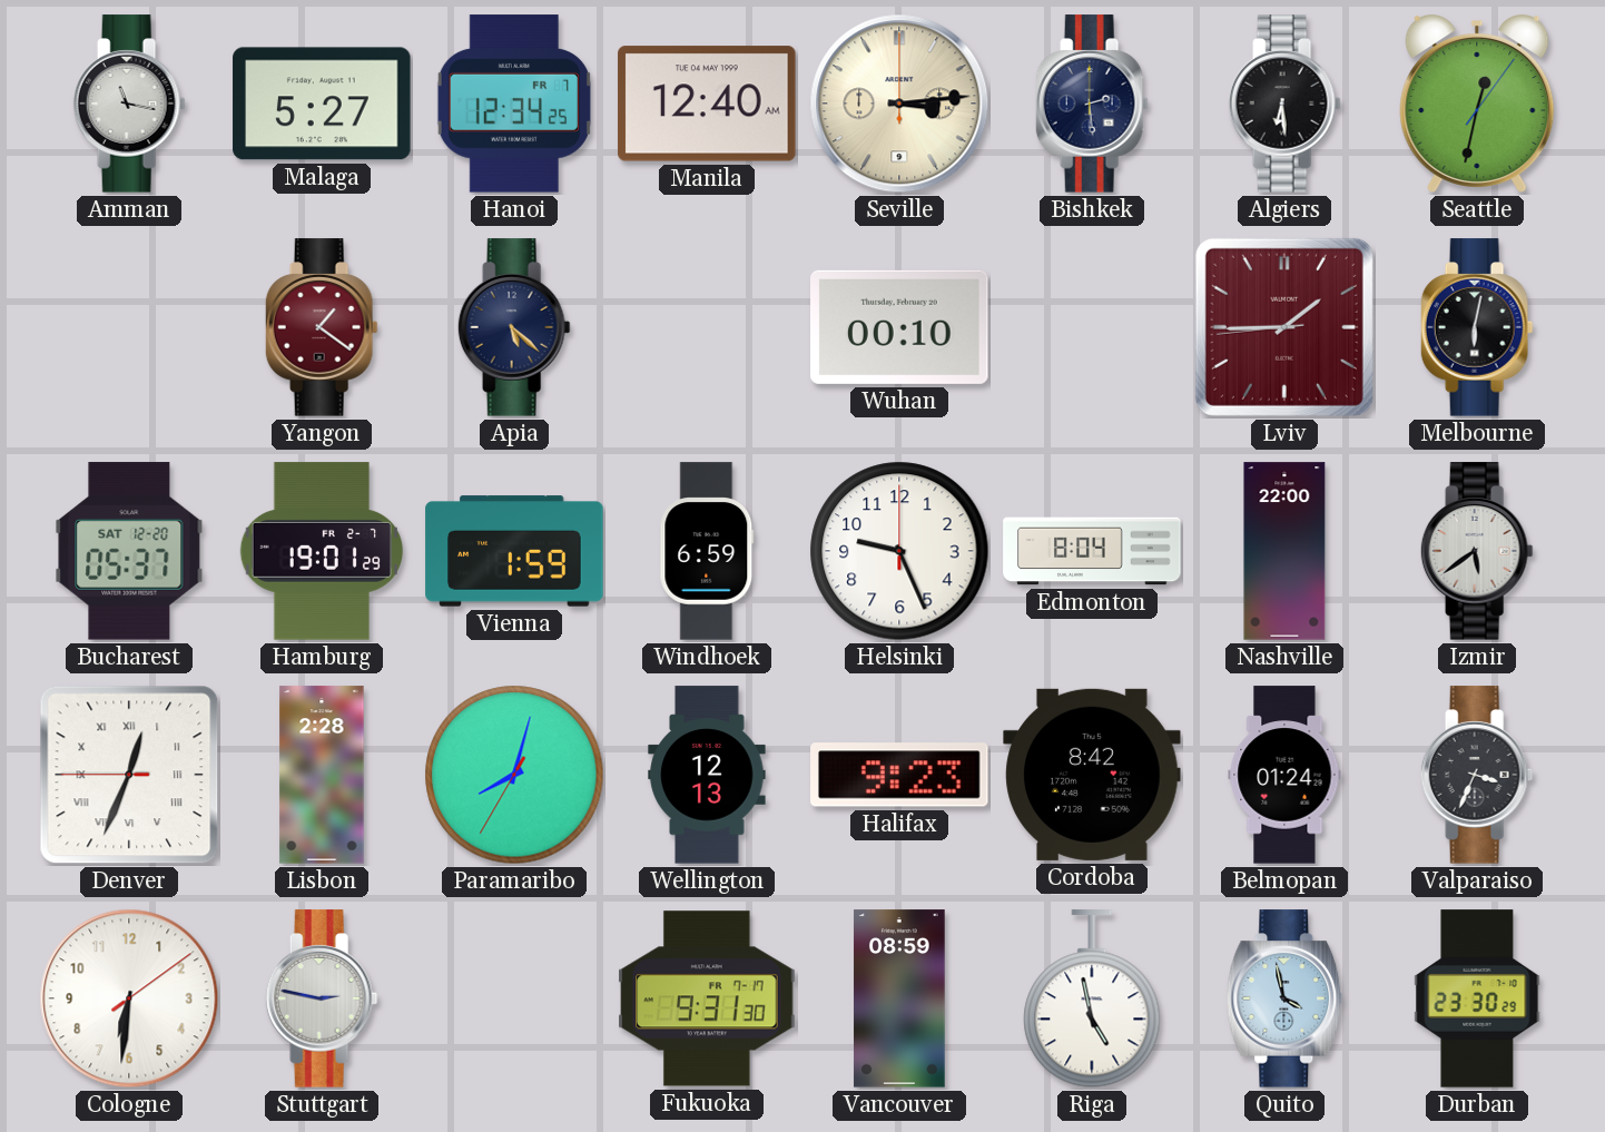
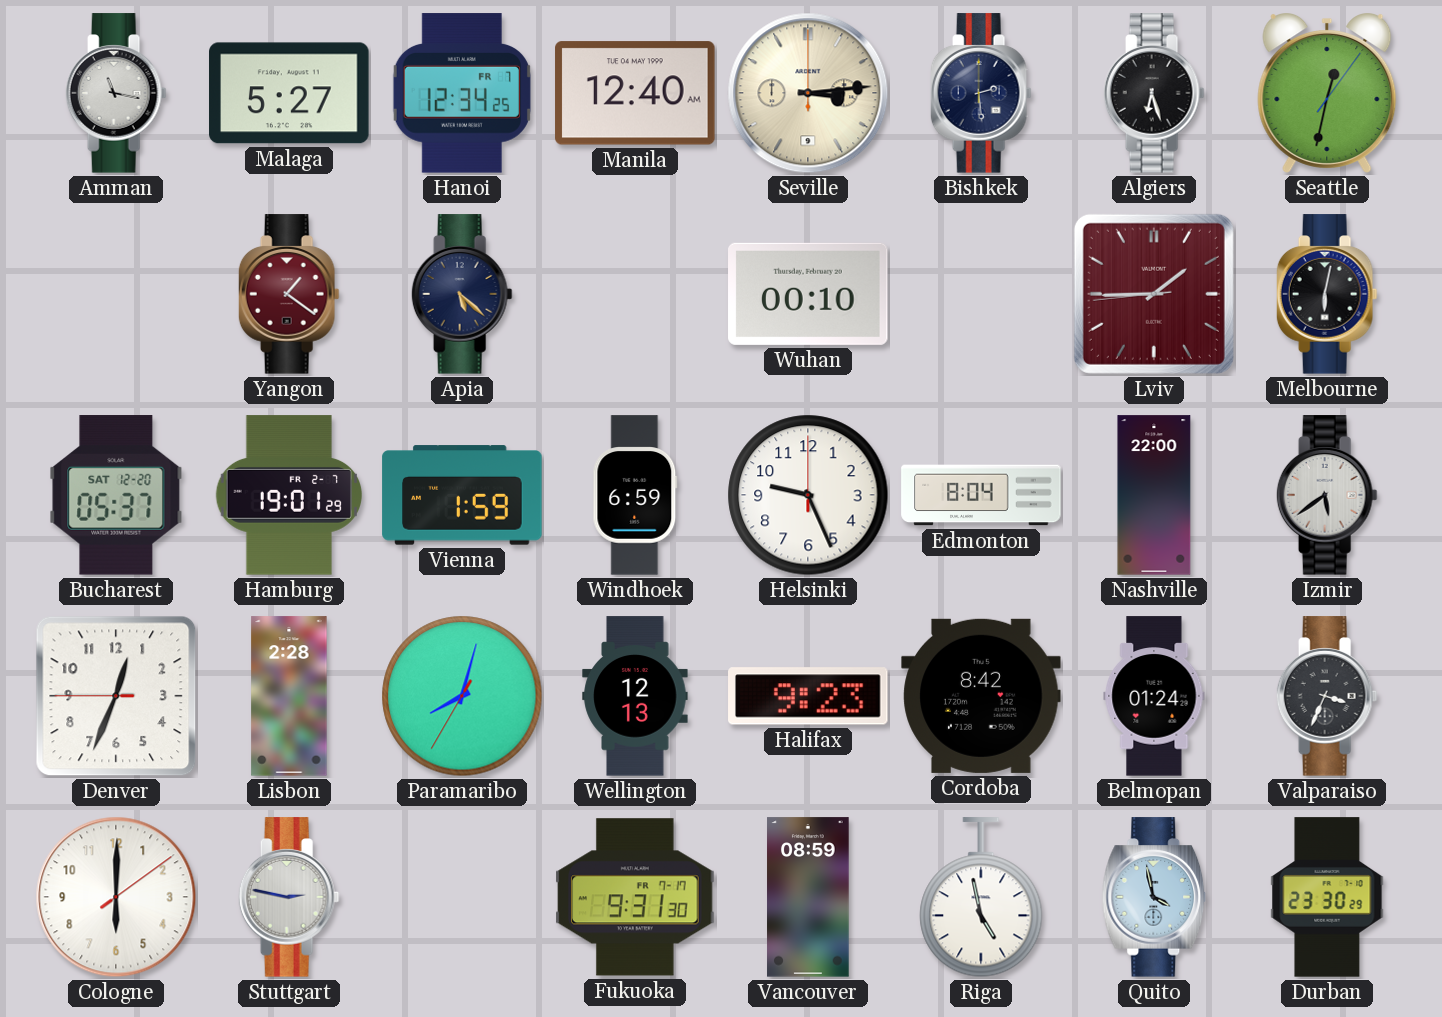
Algiers: 6:29 -> 6:27 (1154, 93)
Denver numerals: Roman -> Arabic (116, 696)
Cologne: 6:31 -> 6:00 (116, 897)
